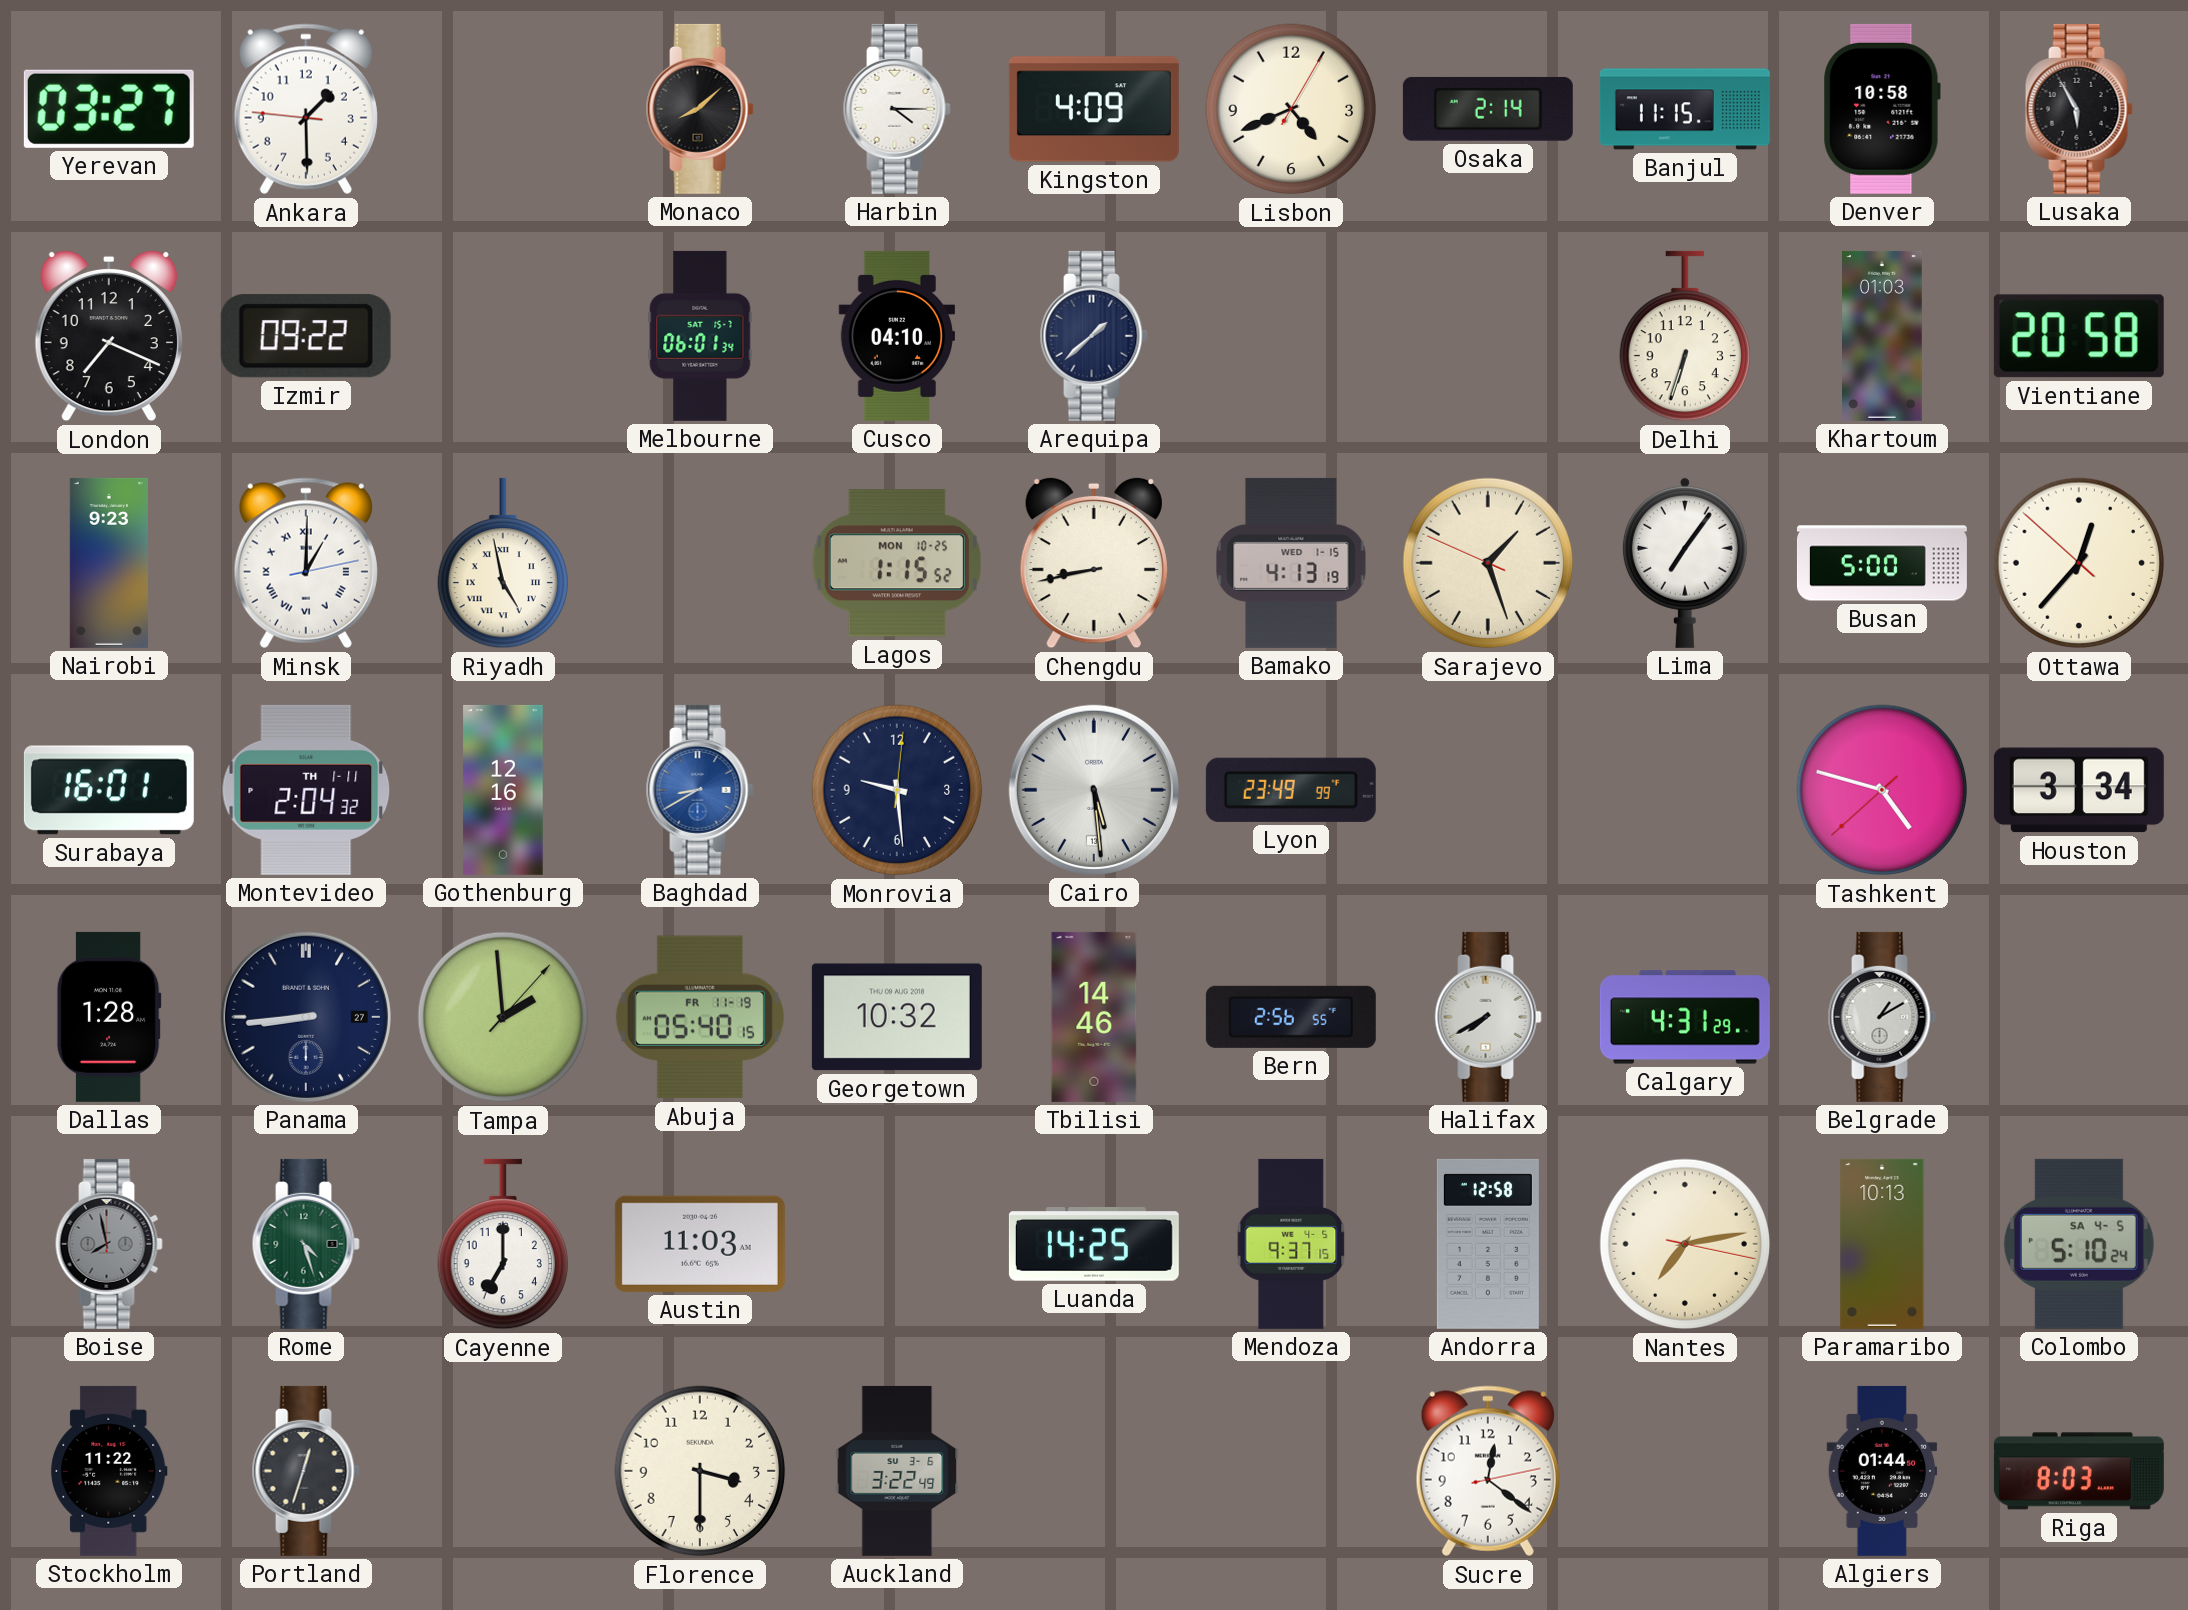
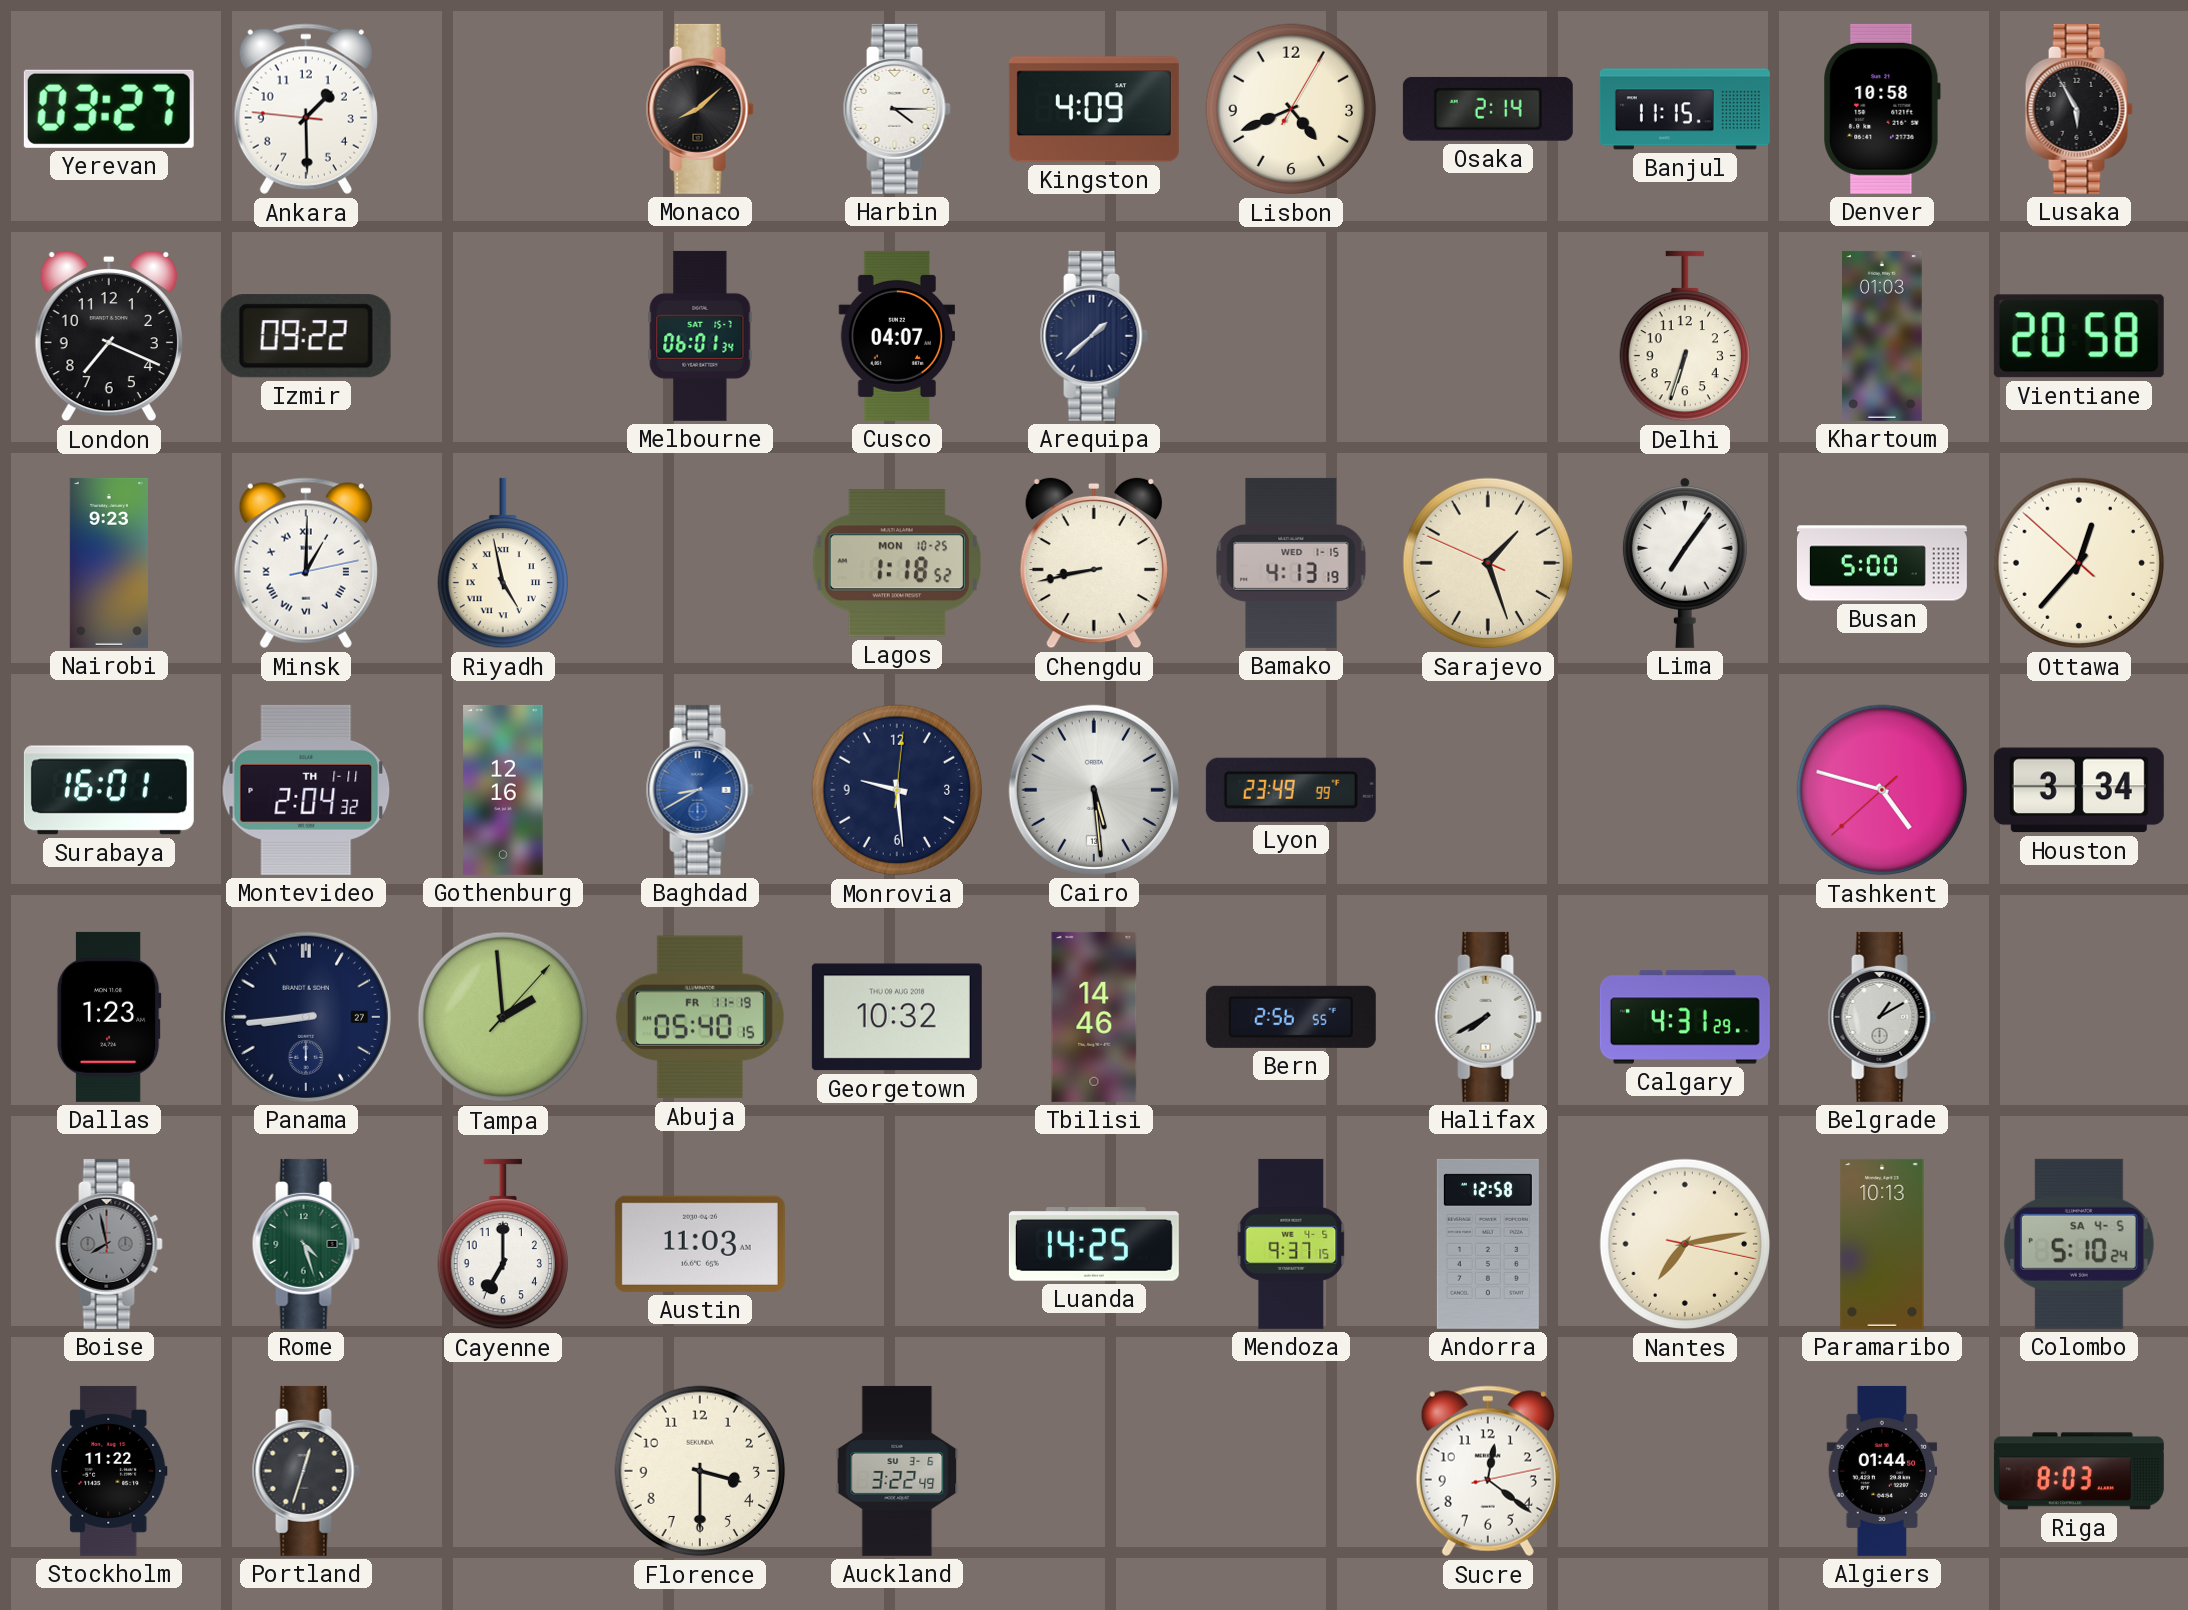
Cusco: 04:10 -> 04:07 (896, 336)
Lagos: 1:15 -> 1:18 (897, 563)
Dallas: 1:28 -> 1:23 (109, 1017)
